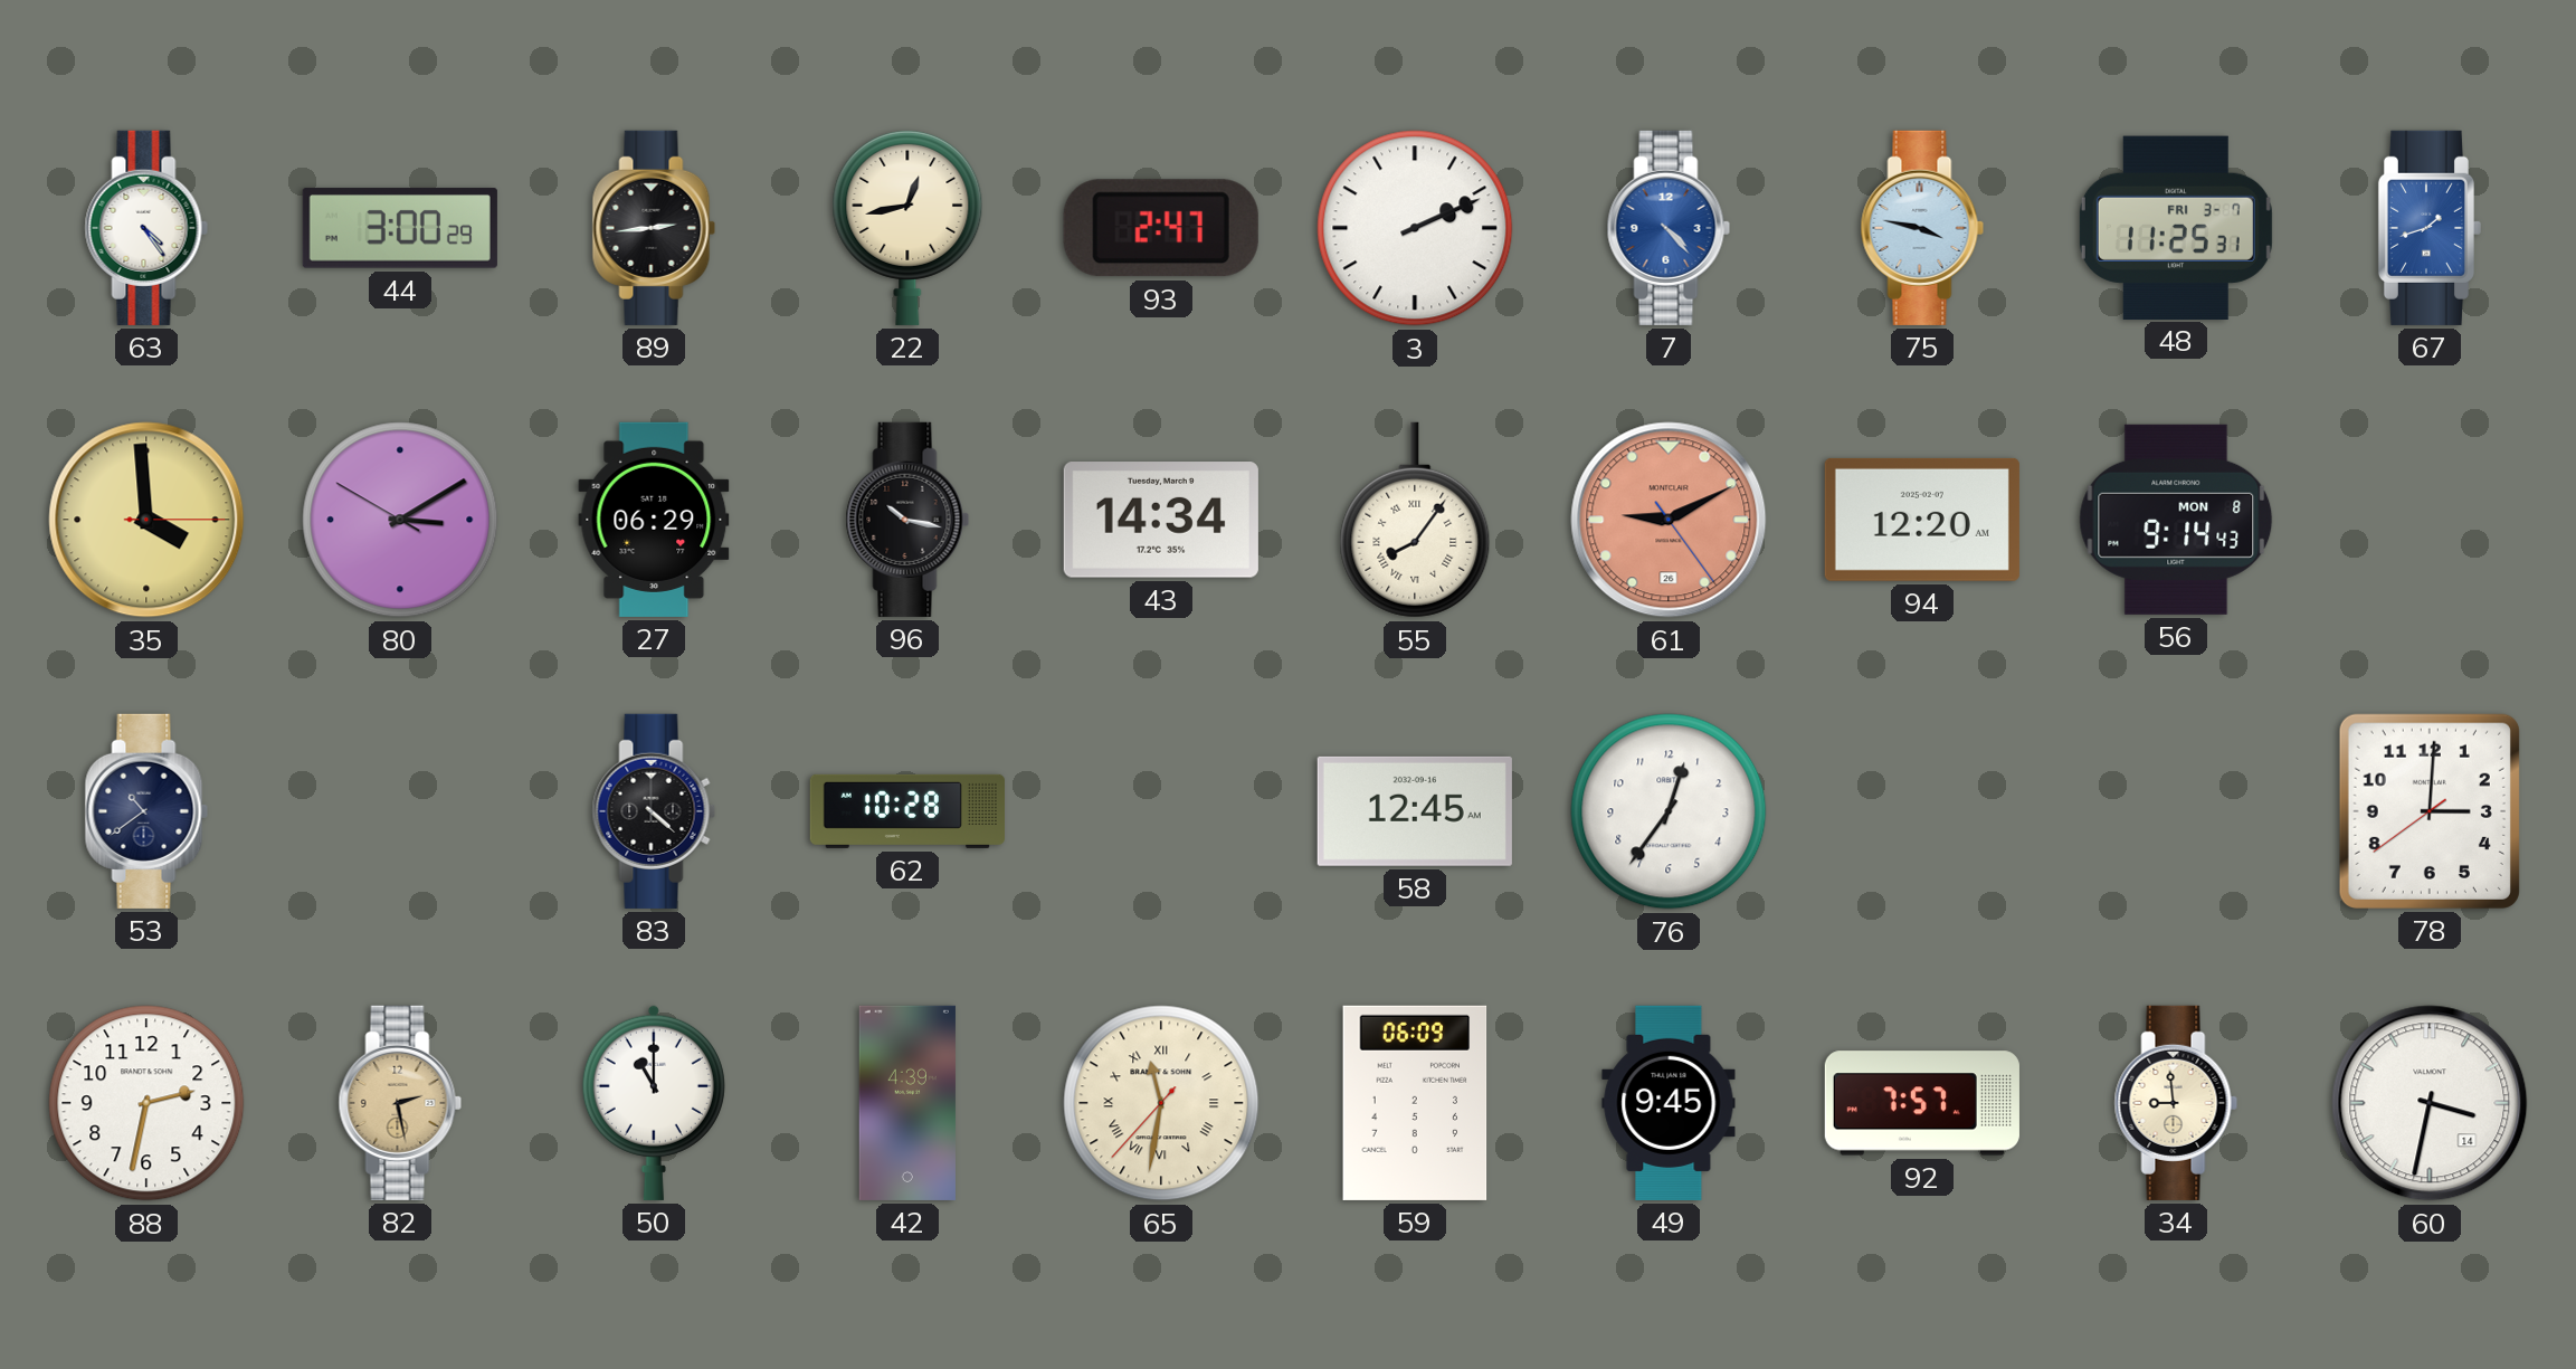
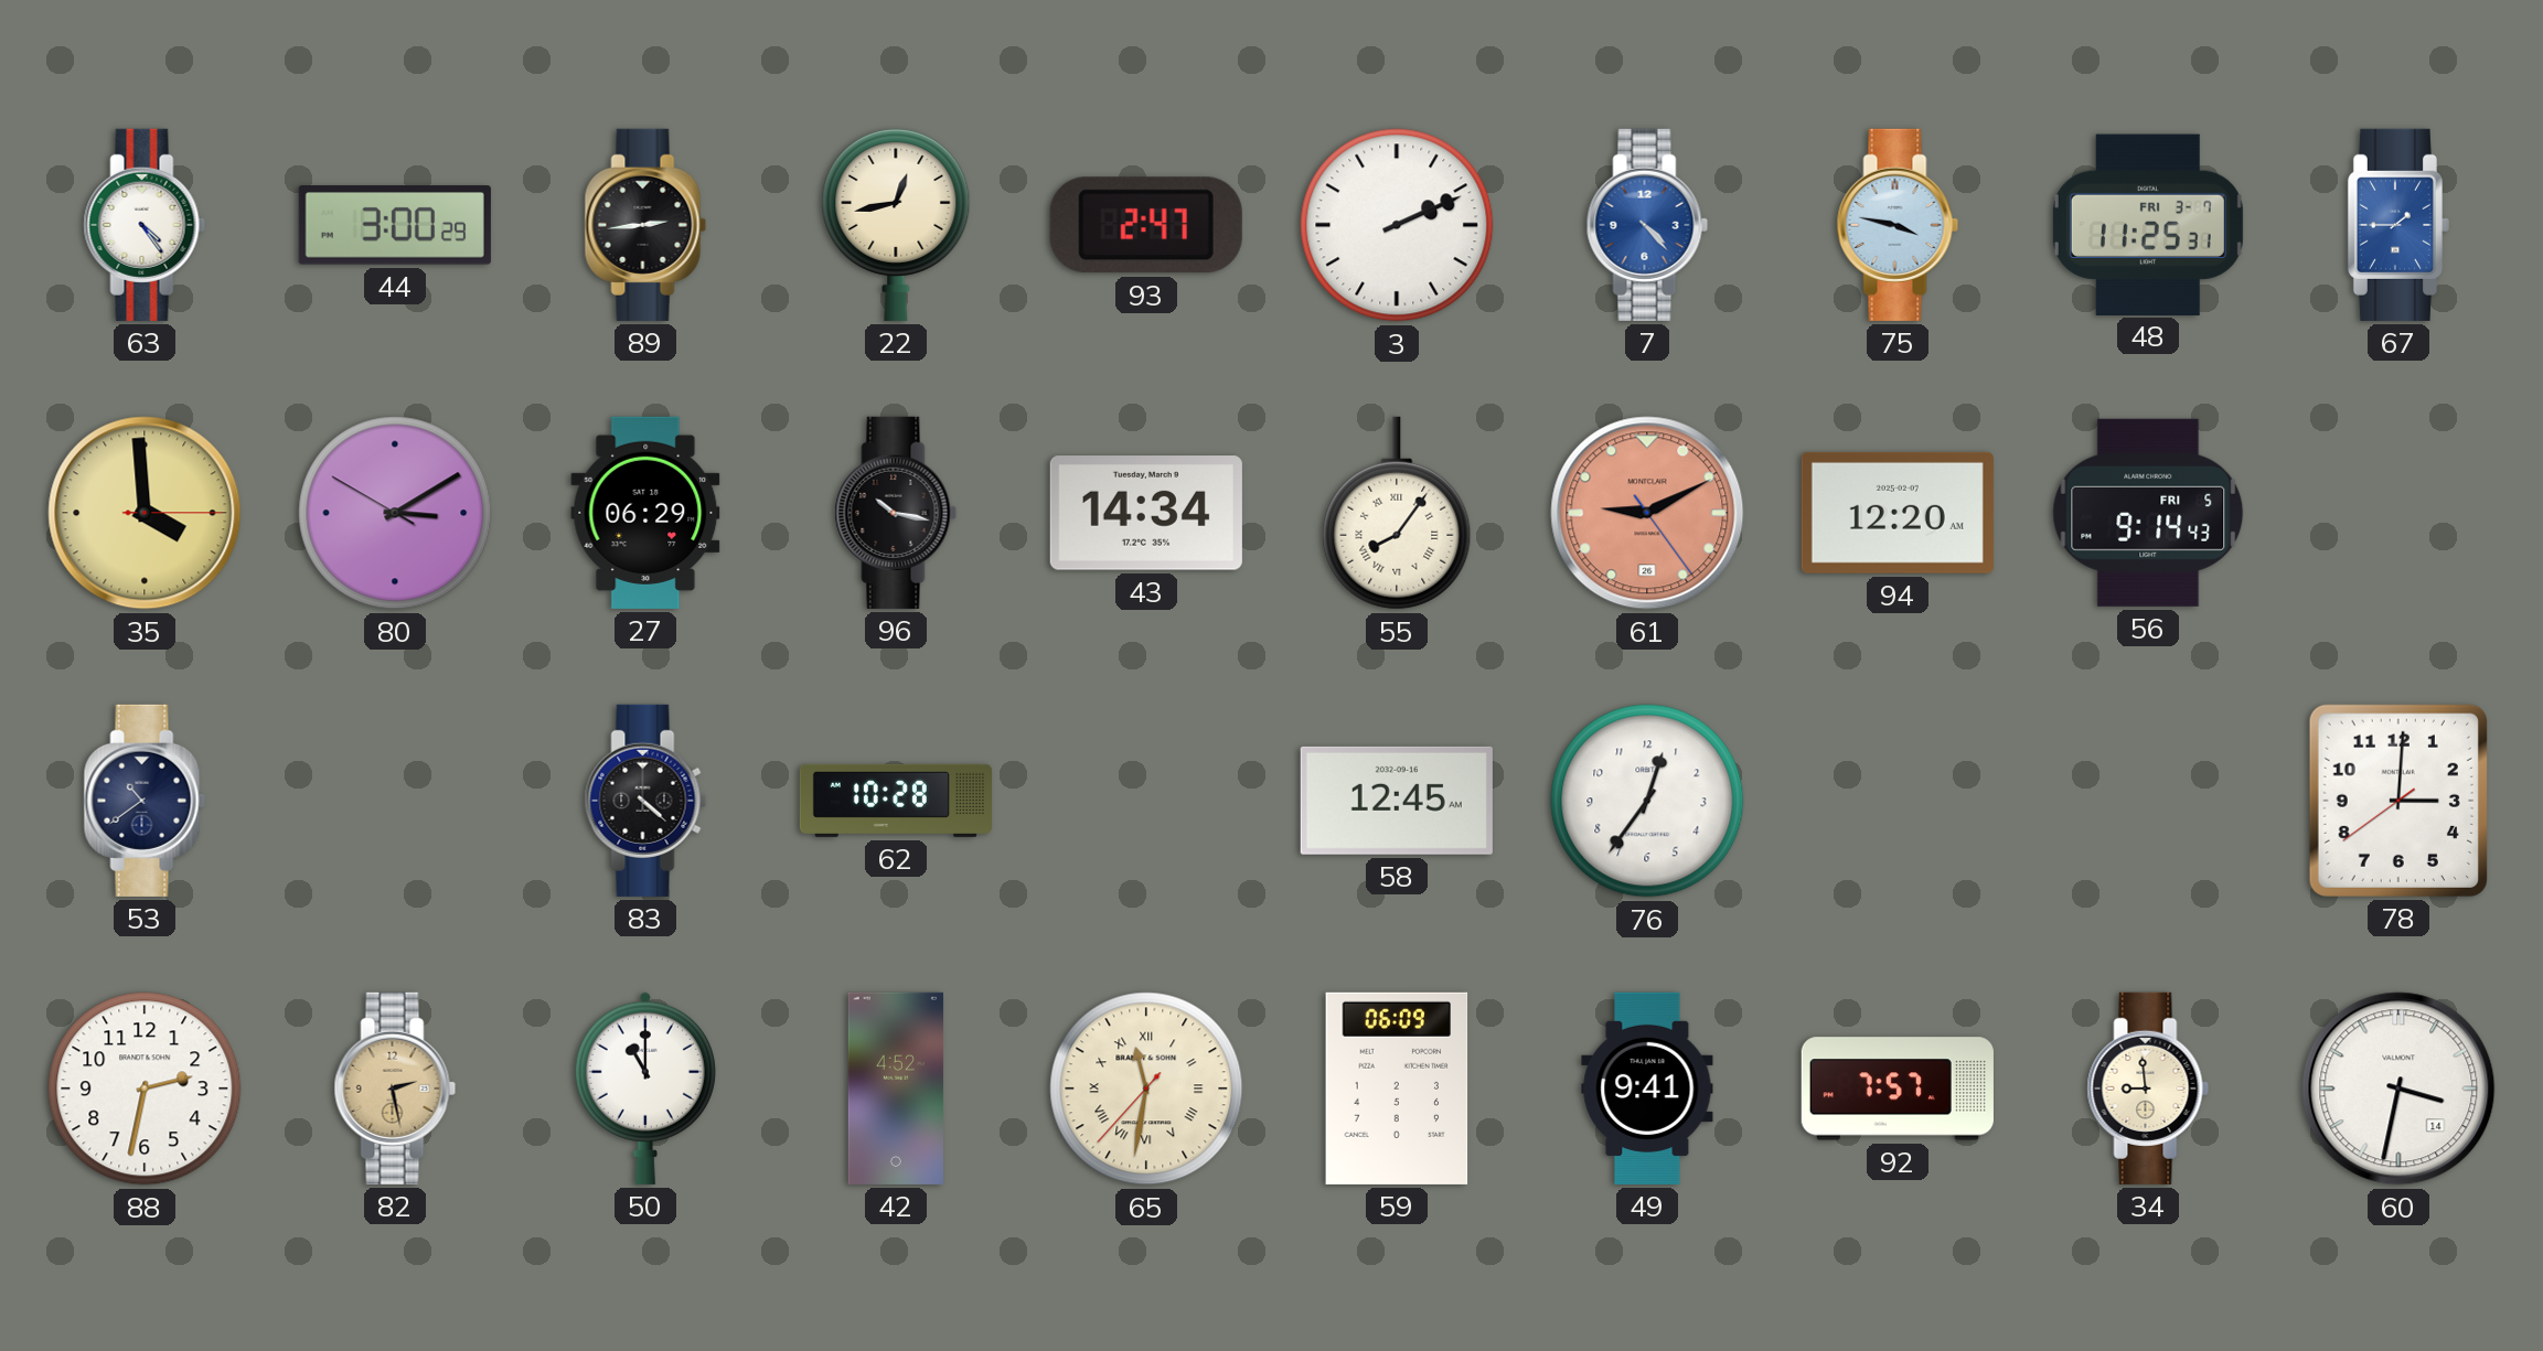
67: 1:42 -> 1:45 (2397, 225)
56 date: MON 8 -> FRI 5 (2148, 513)
42: 4:39 -> 4:52 (896, 1089)
49: 9:45 -> 9:41 (1647, 1089)
